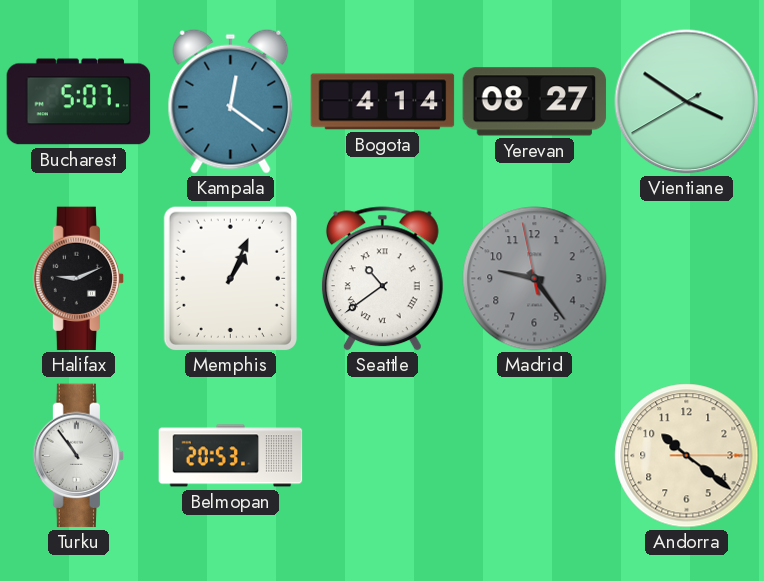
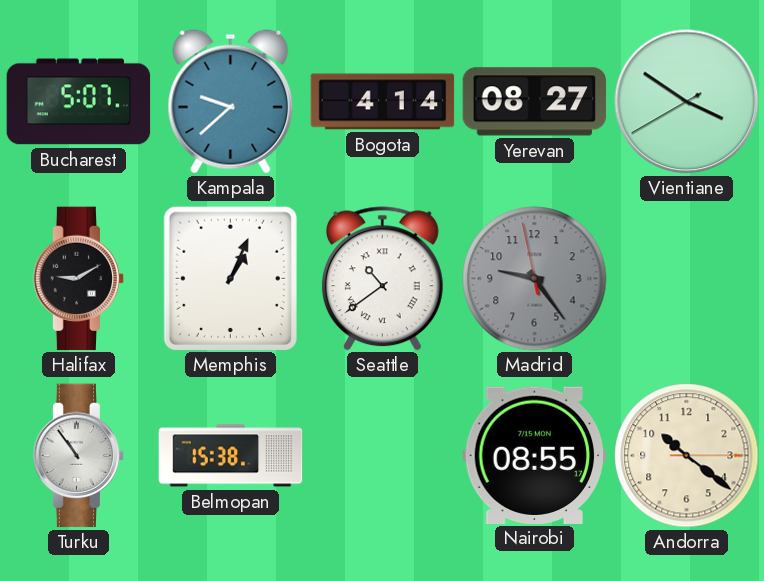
Kampala: 12:21 -> 9:38 (231, 101)
Halifax: 9:11 -> 9:10 (79, 279)
Belmopan: 20:53 -> 15:38 (231, 456)
Nairobi: none -> 08:55 (535, 455)
